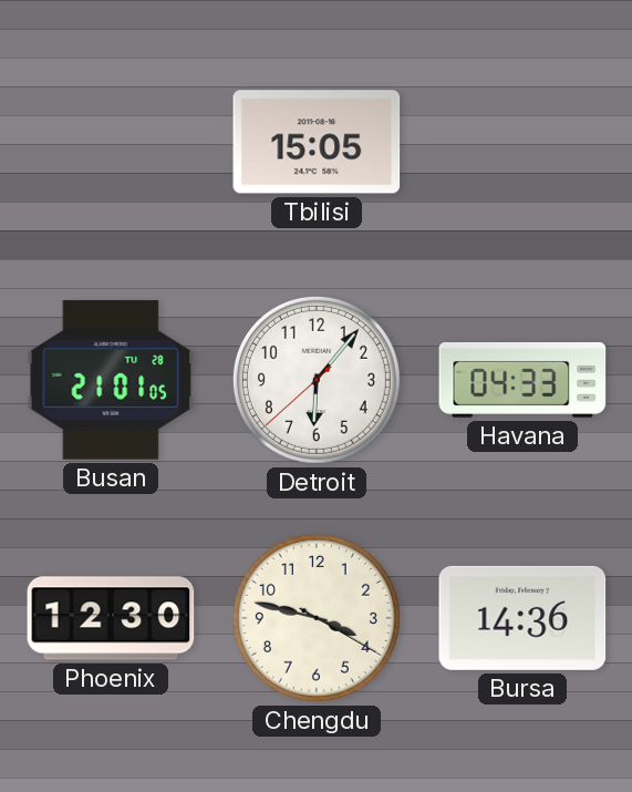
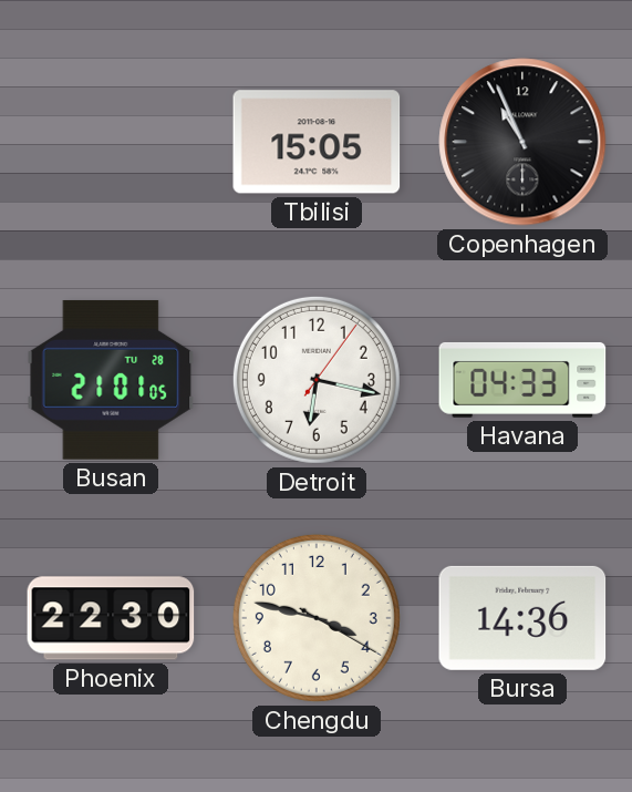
Copenhagen: none -> 10:56 (522, 142)
Detroit: 6:06 -> 6:17 (317, 380)
Phoenix: 12:30 -> 22:30 (111, 618)
